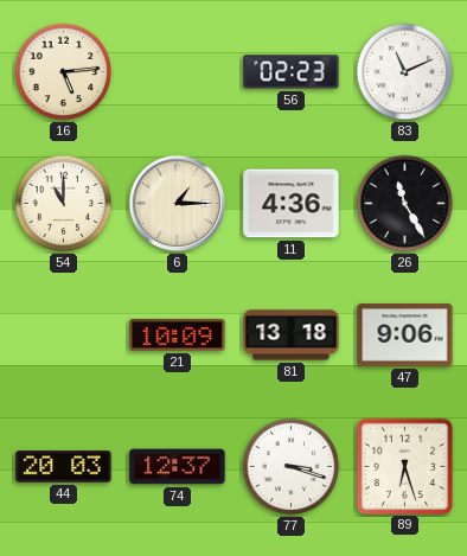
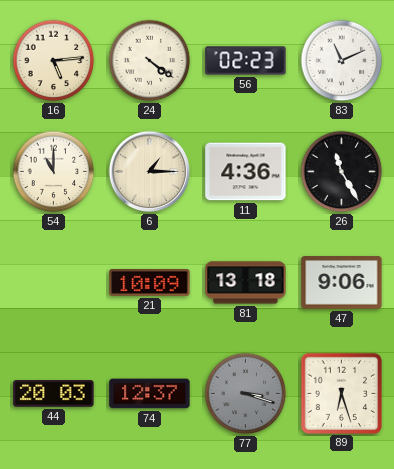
24: none -> 4:21 (150, 61)
77 dial: white -> grey (246, 394)
